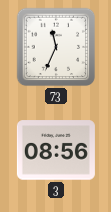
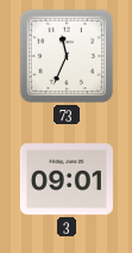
3: 08:56 -> 09:01 (67, 179)
